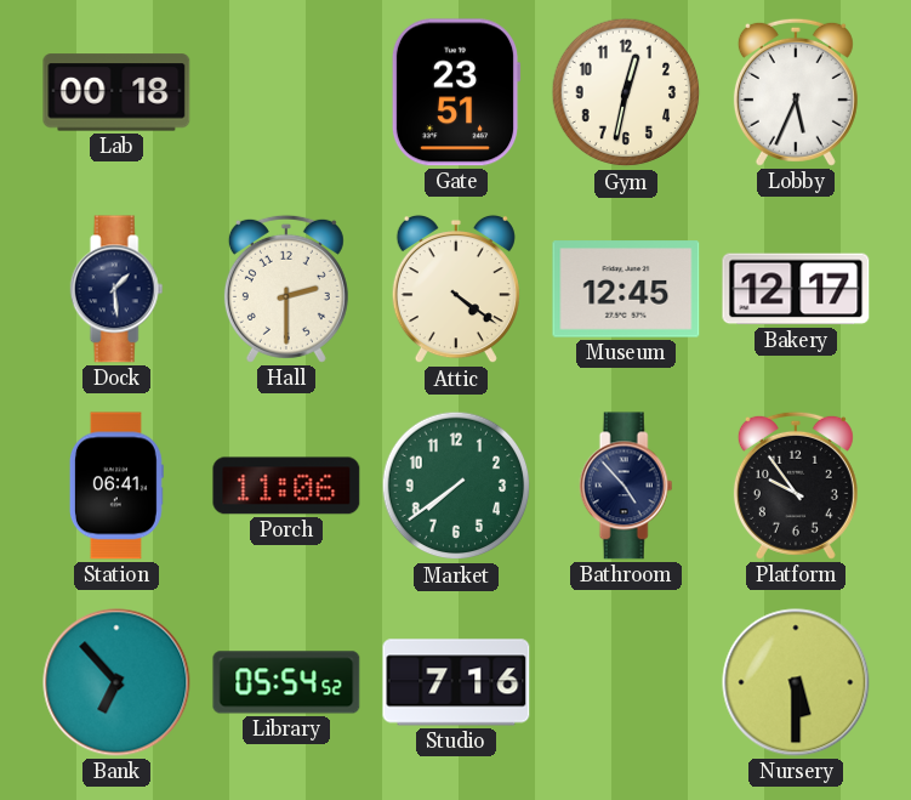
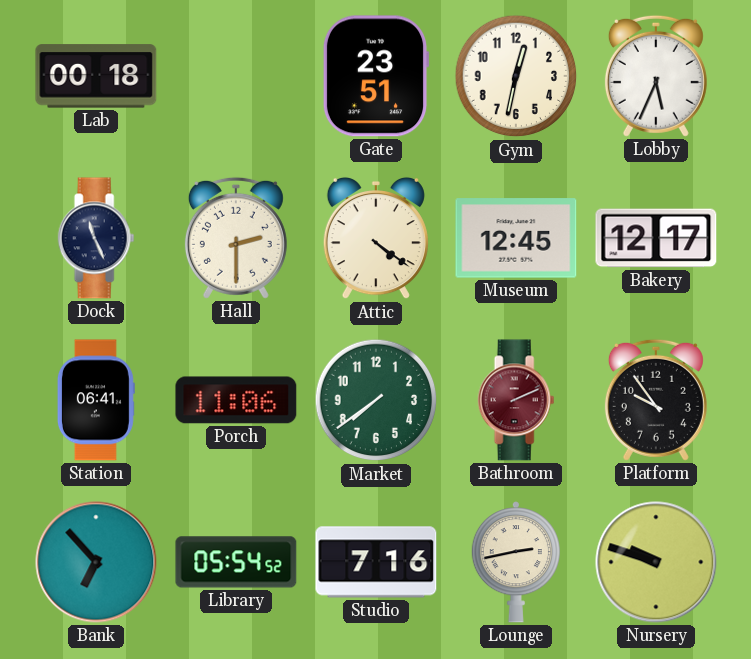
Dock: 1:29 -> 11:26 (96, 238)
Bathroom: 4:53 -> 2:11 (516, 400)
Bathroom dial: navy -> burgundy (516, 400)
Lounge: none -> 2:43 (516, 562)
Nursery: 5:30 -> 9:48 (656, 562)
